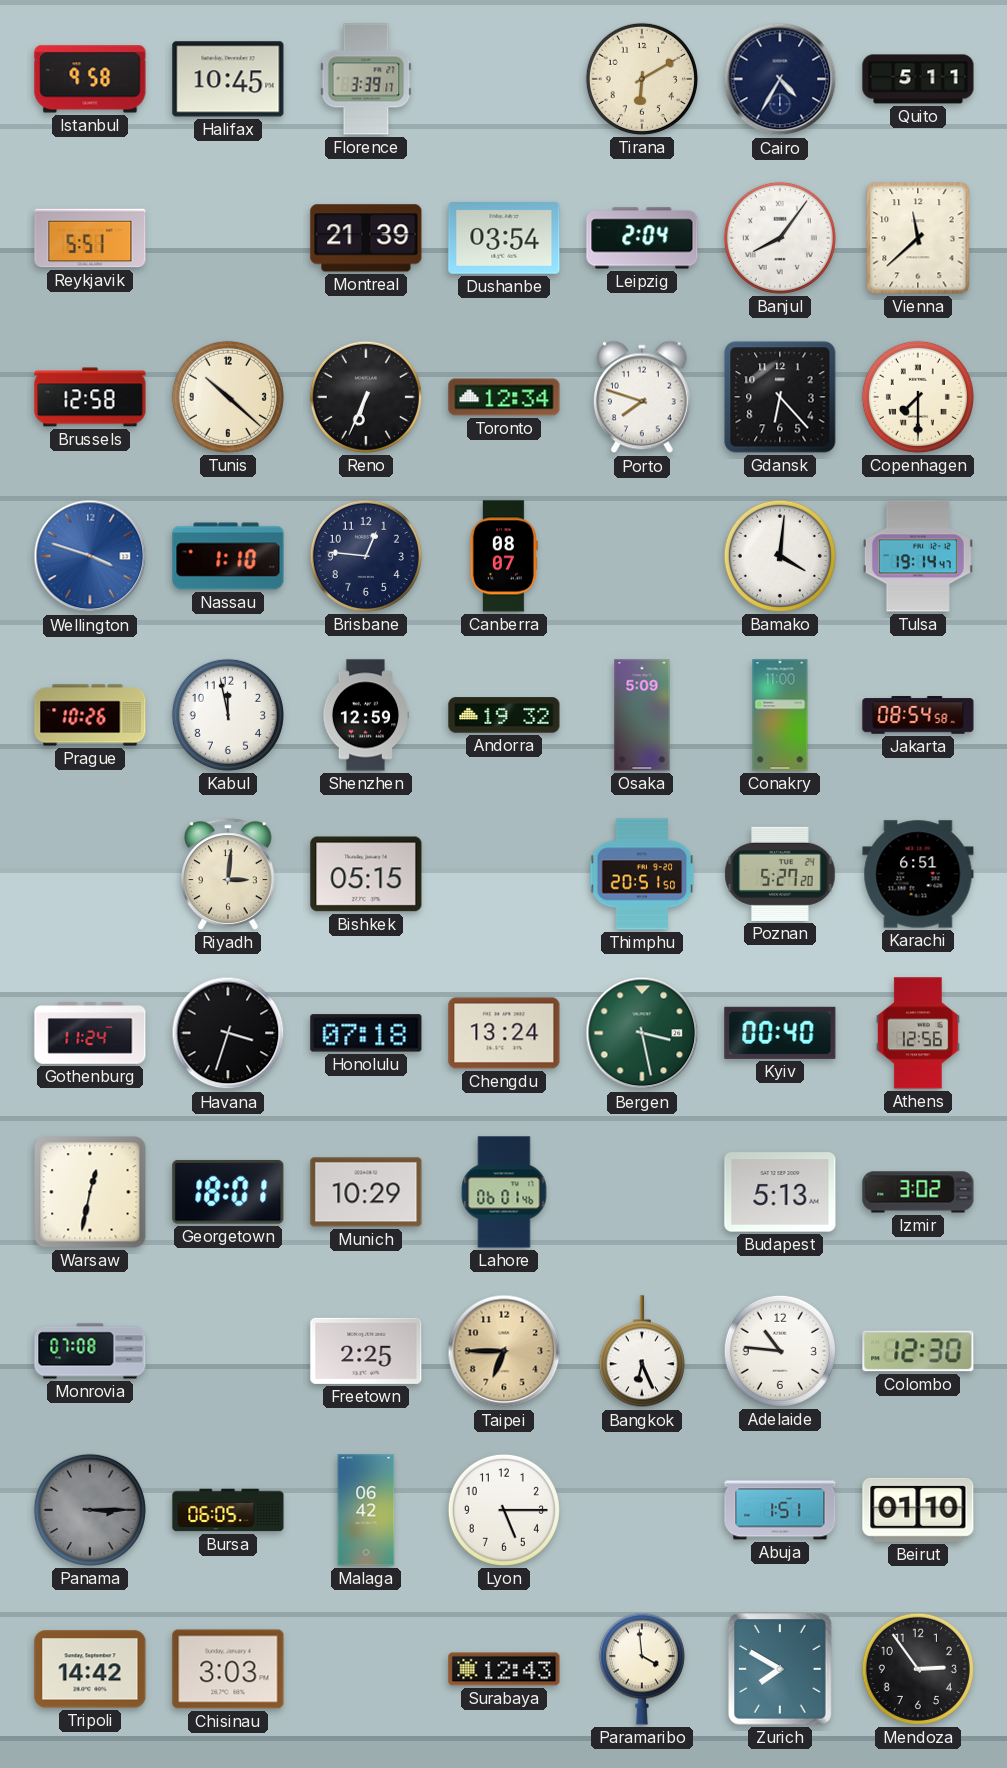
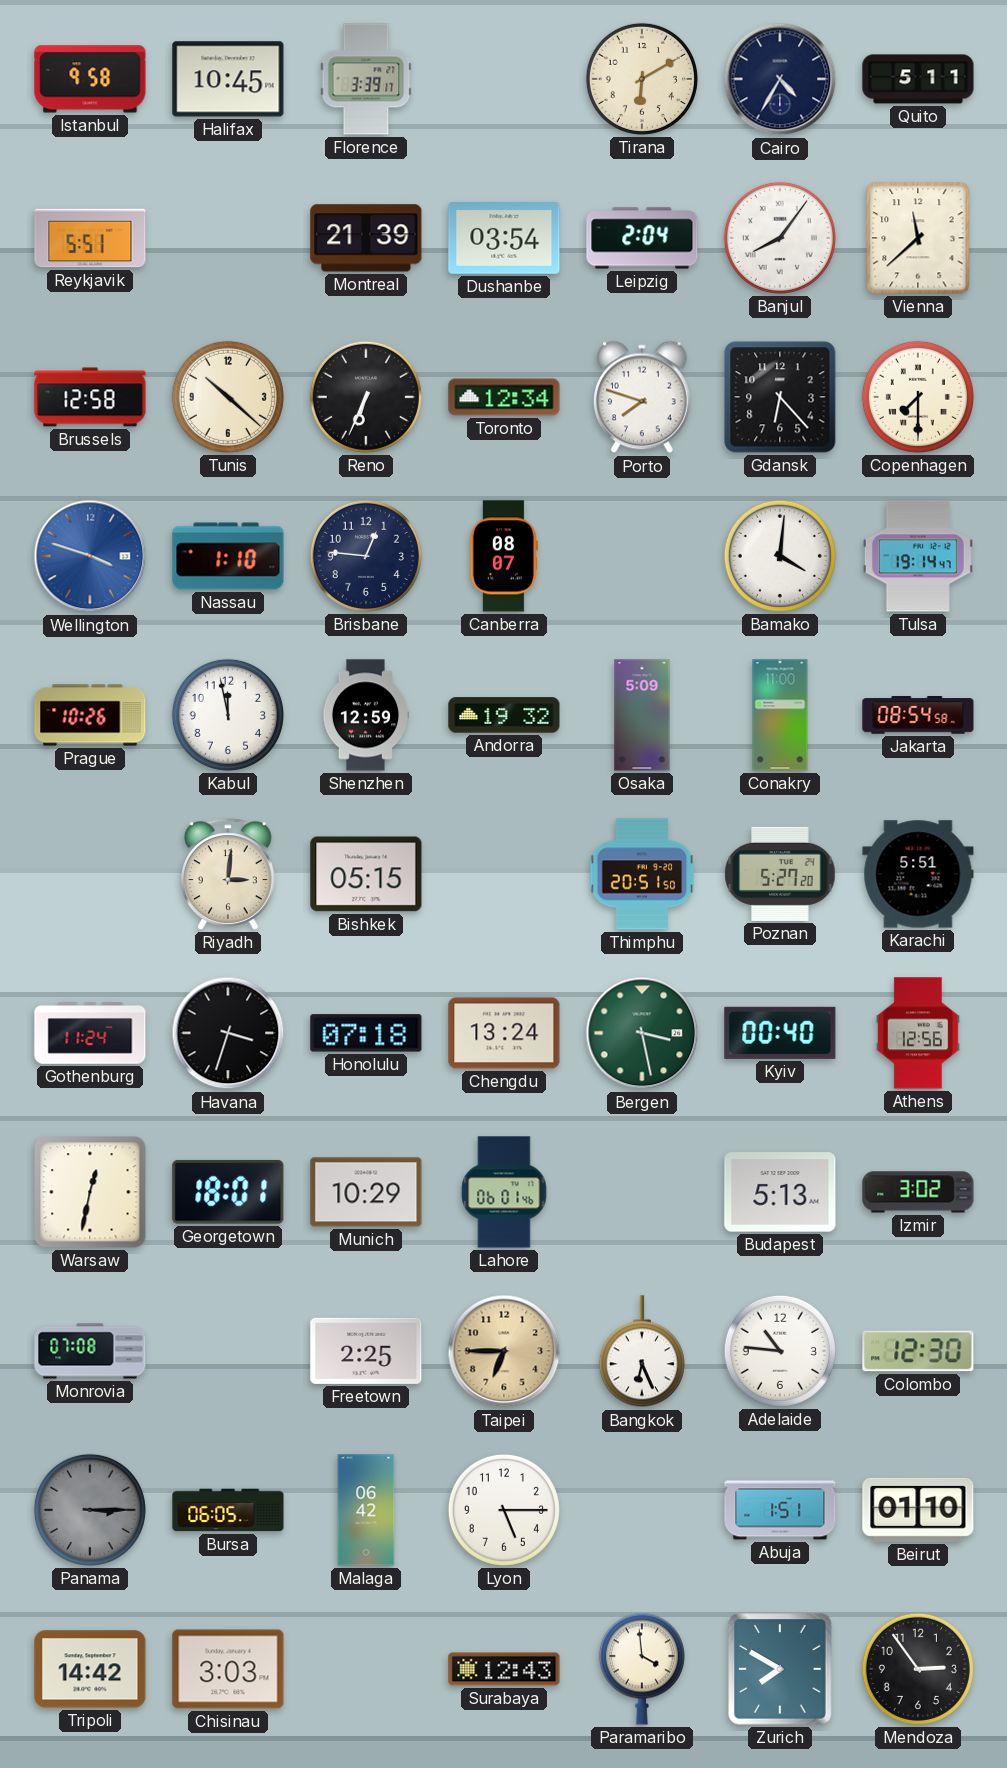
Karachi: 6:51 -> 5:51 (918, 874)
